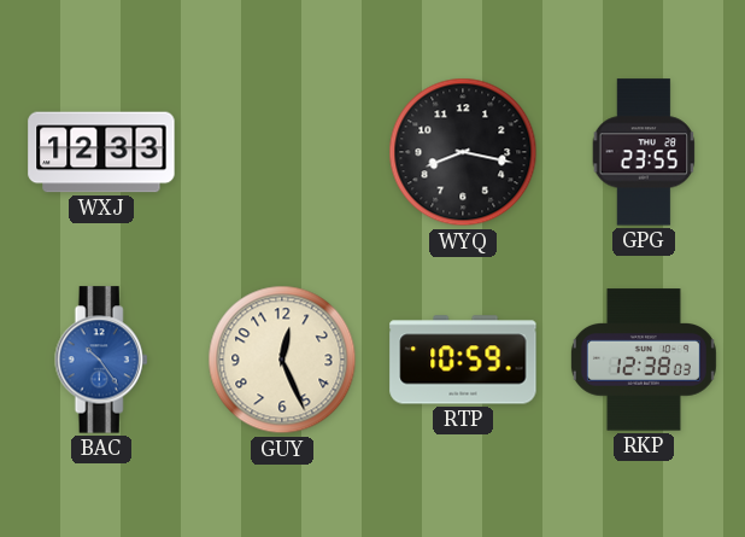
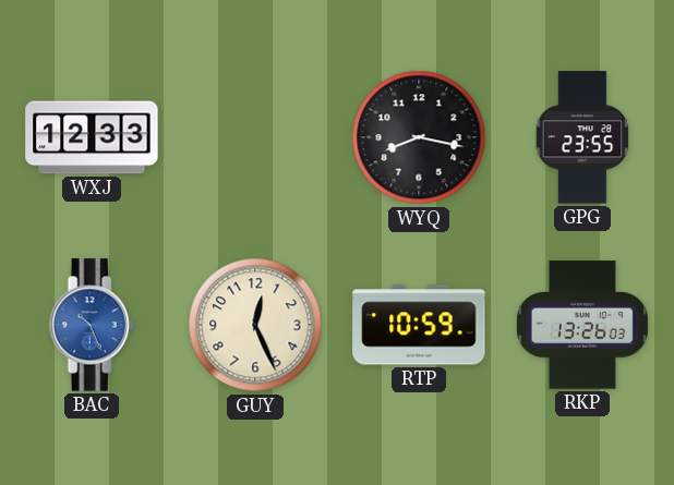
BAC: 10:24 -> 10:26 (92, 325)
RKP: 12:38 -> 13:26 (582, 325)
